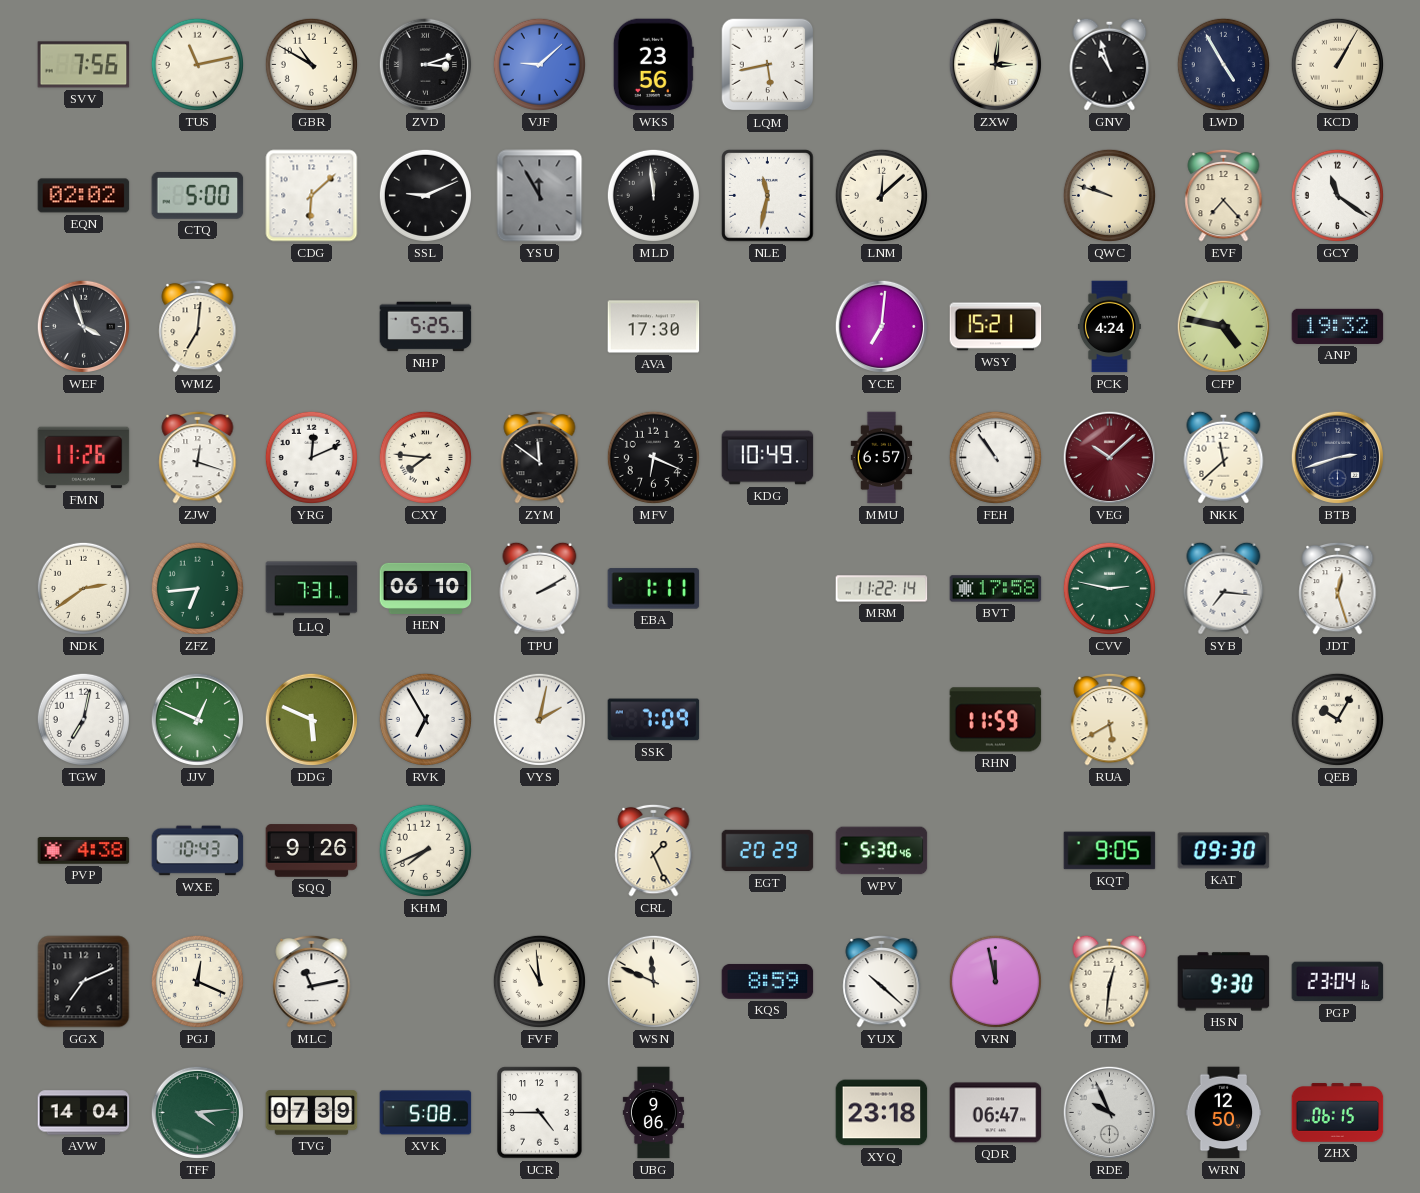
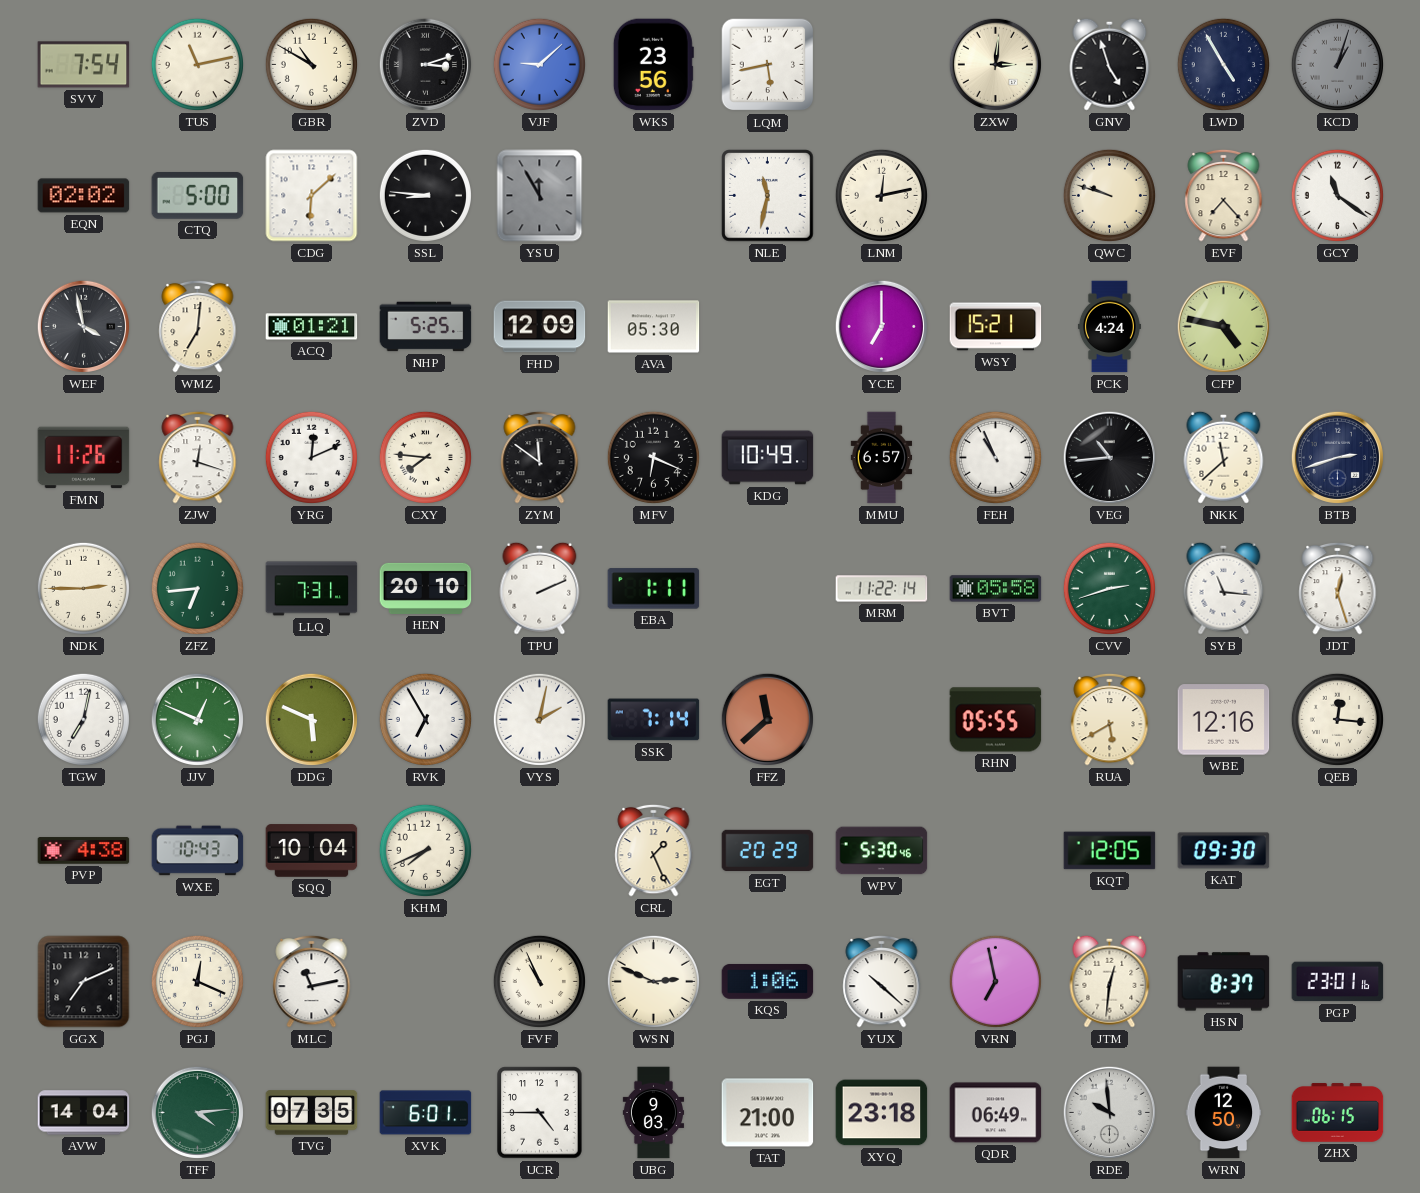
SVV: 7:56 -> 7:54 (84, 65)
GNV: 10:57 -> 4:57 (1110, 64)
KCD: 1:05 -> 1:03 (1337, 64)
KCD dial: cream -> grey (1337, 64)
SSL: 9:11 -> 8:46 (425, 195)
MLD: 11:59 -> none (653, 195)
LNM: 12:08 -> 12:13 (881, 195)
WEF: 3:57 -> 3:58 (83, 326)
ACQ: none -> 01:21 (312, 327)
FHD: none -> 12:09 (540, 327)
AVA: 17:30 -> 05:30 (654, 327)
YCE: 7:01 -> 7:00 (881, 326)
ANP: 19:32 -> none (1338, 326)
FEH: 10:54 -> 10:56 (995, 457)
VEG: 10:08 -> 10:44 (1109, 457)
VEG dial: burgundy -> black (1109, 457)
NDK: 2:39 -> 2:45 (83, 588)
HEN: 06:10 -> 20:10 (426, 588)
TPU: 2:10 -> 2:11 (540, 588)
BVT: 17:58 -> 05:58 (996, 589)
CVV: 2:47 -> 2:42 (1109, 588)
SYB: 7:16 -> 11:16 (1224, 588)
SSK: 7:09 -> 7:14 (654, 720)
FFZ: none -> 11:38 (767, 719)
RHN: 11:59 -> 05:55 (996, 720)
WBE: none -> 12:16 (1224, 720)
QEB: 10:05 -> 12:16 (1337, 719)
SQQ: 9:26 -> 10:04 (312, 851)
KQT: 9:05 -> 12:05 (1110, 851)
FVF: 10:59 -> 10:56 (539, 981)
WSN: 11:49 -> 2:49 (653, 981)
KQS: 8:59 -> 1:06 (768, 982)
VRN: 11:58 -> 6:58 (995, 981)
HSN: 9:30 -> 8:37 (1224, 982)
PGP: 23:04 -> 23:01 (1338, 982)
TVG: 07:39 -> 07:35 (312, 1113)
XVK: 5:08 -> 6:01 (426, 1113)
UBG: 9:06 -> 9:03 (654, 1113)
TAT: none -> 21:00 (768, 1113)
QDR: 06:47 -> 06:49 (996, 1113)
RDE: 9:56 -> 9:59 (1109, 1112)
